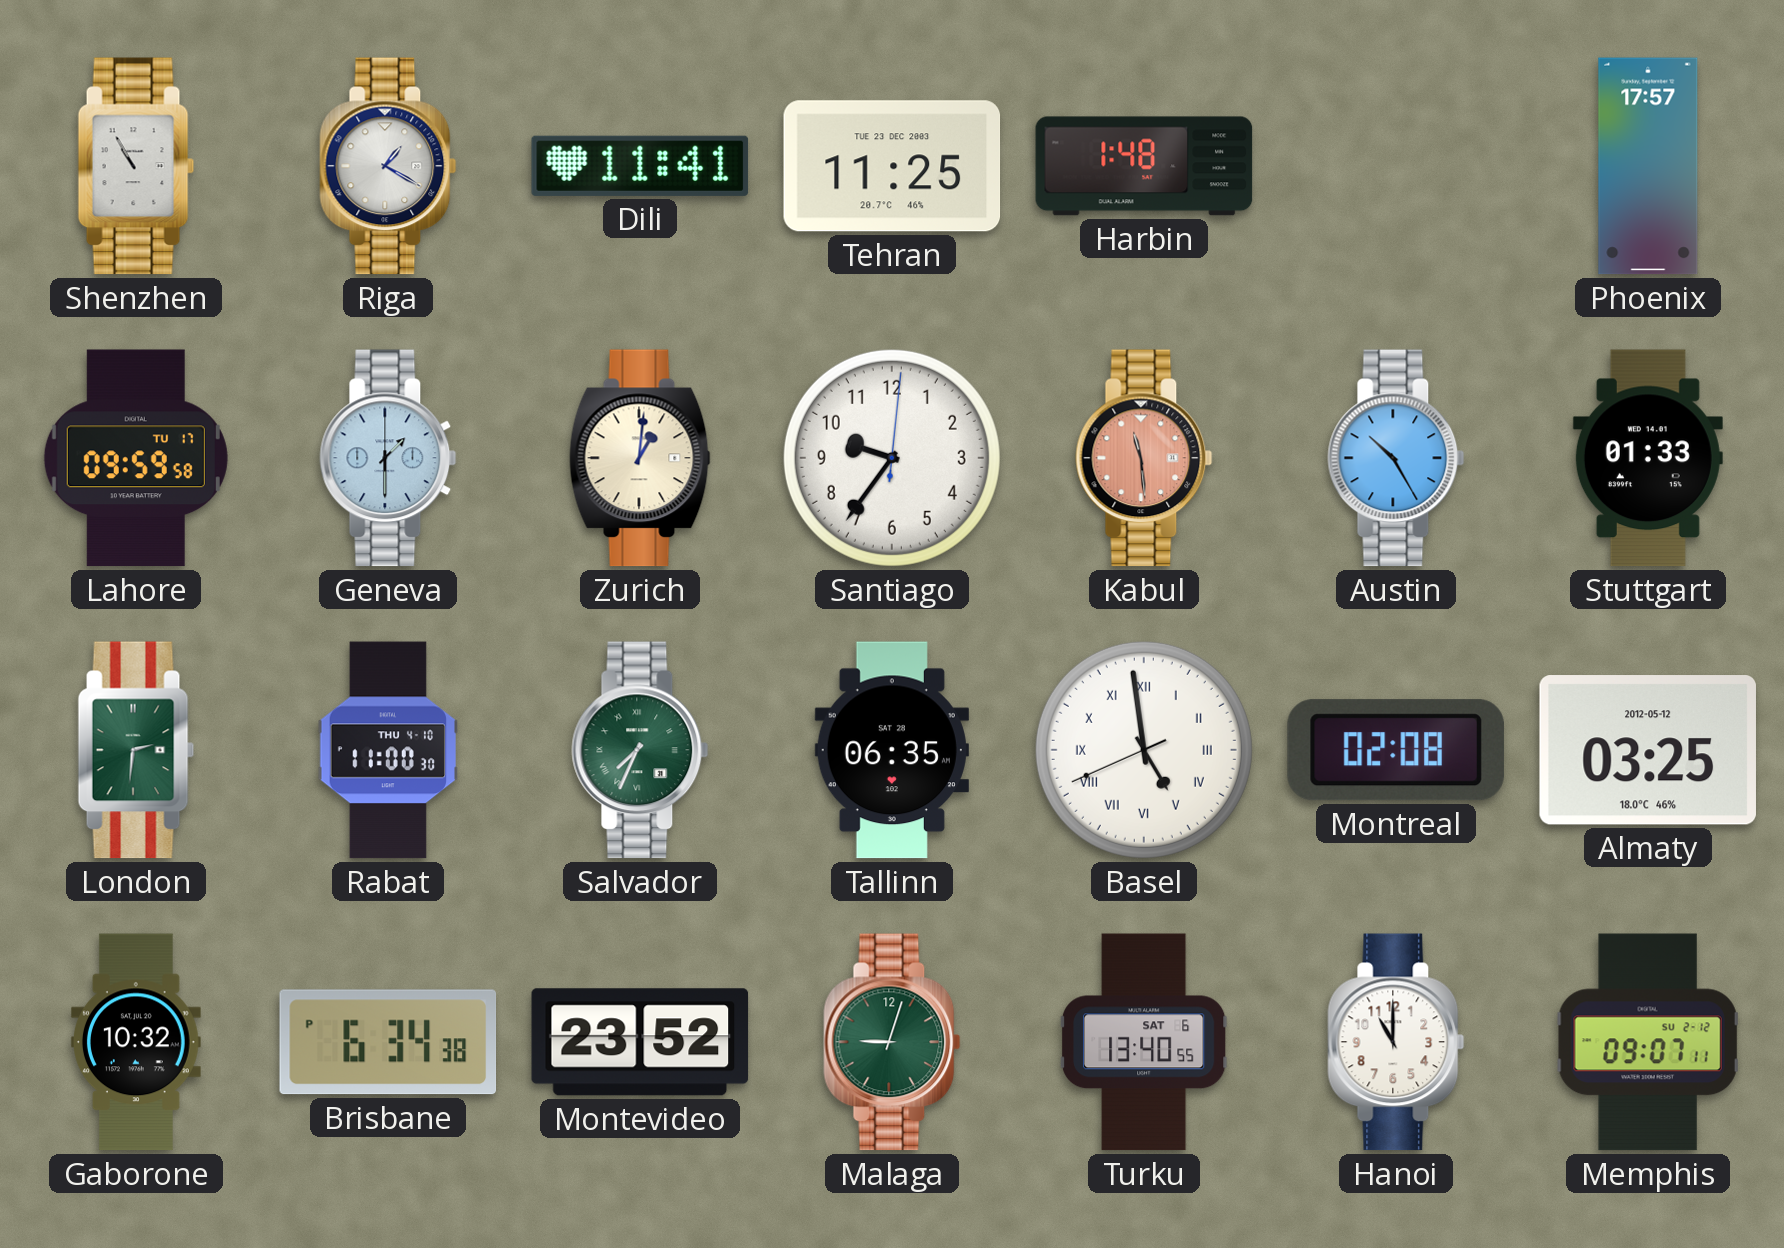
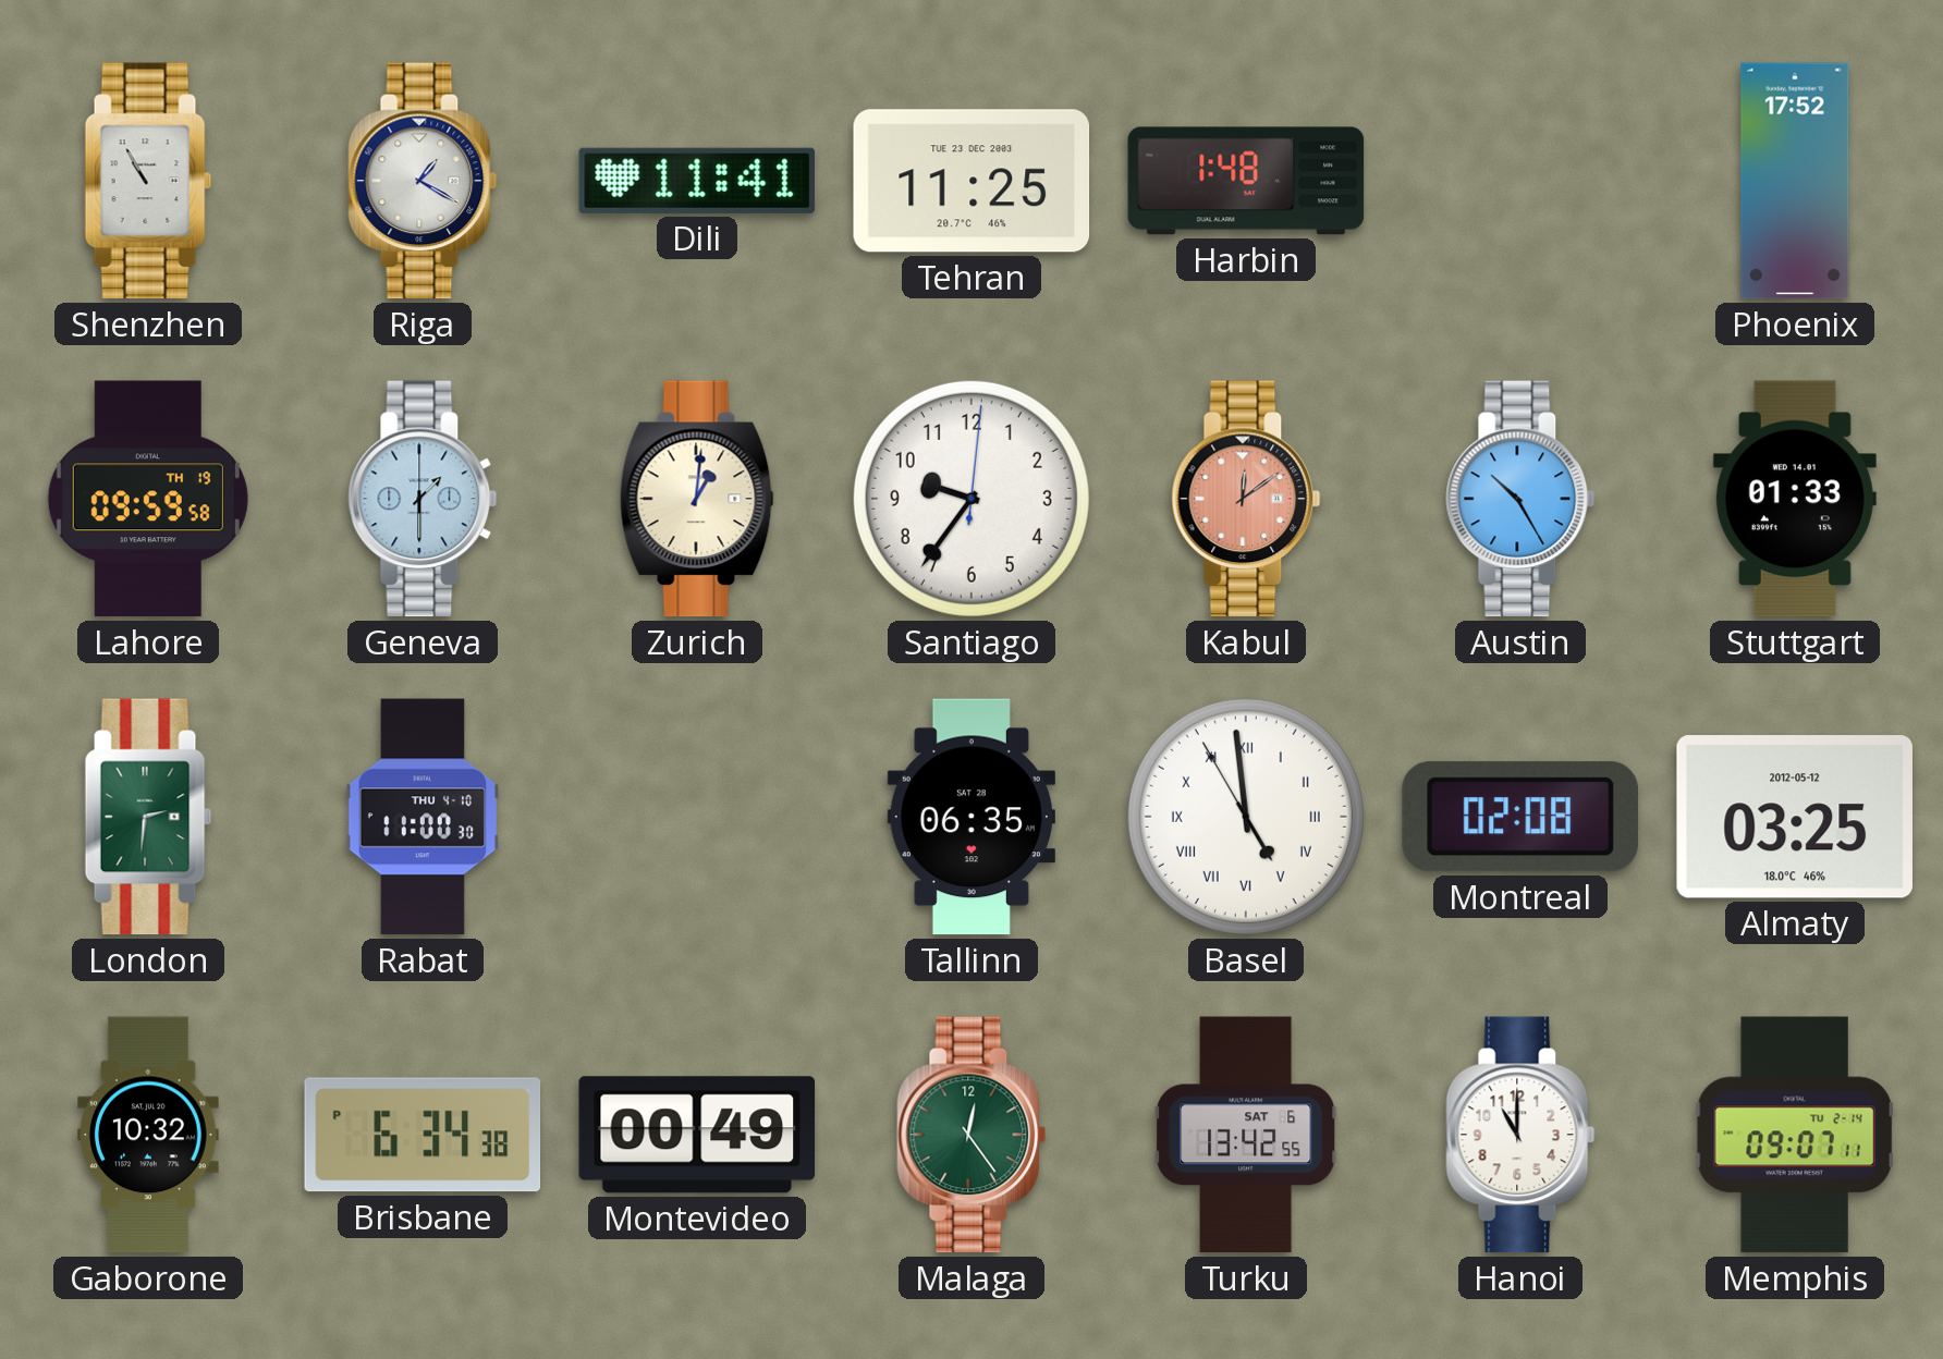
Phoenix: 17:57 -> 17:52 (1795, 181)
Lahore date: TU 17 -> TH 19 (148, 499)
Kabul: 11:29 -> 12:09 (1246, 499)
Salvador: 7:34 -> none (640, 750)
Basel: 4:58:41 -> 4:58:55 (1246, 817)
Montevideo: 23:52 -> 00:49 (697, 1135)
Malaga: 9:03 -> 12:24 (971, 1135)
Turku: 13:40 -> 13:42 (1246, 1135)
Memphis date: SU 2-12 -> TU 2-14 (1795, 1135)
